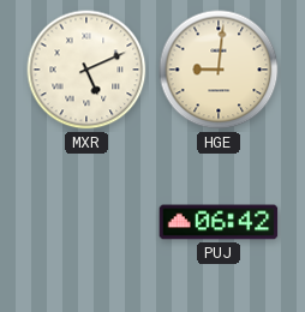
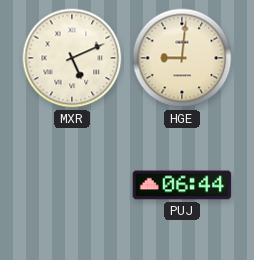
PUJ: 06:42 -> 06:44 (182, 185)
